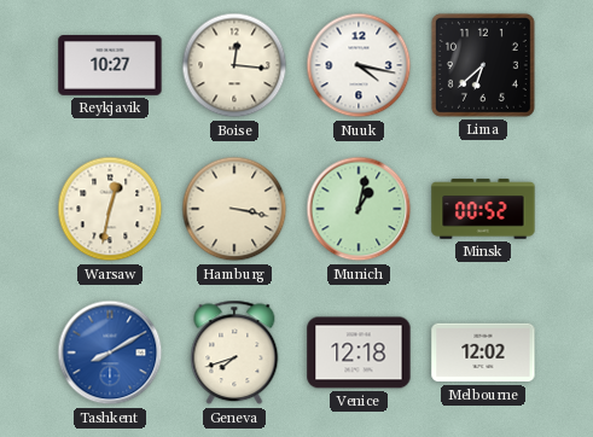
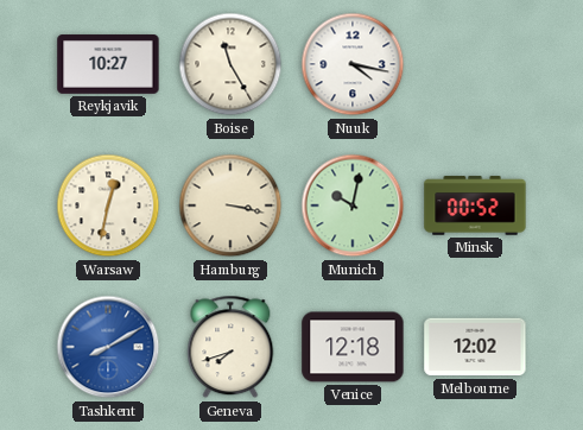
Boise: 12:16 -> 11:25 (230, 64)
Lima: 6:38 -> none (483, 65)
Munich: 1:02 -> 10:02 (353, 205)
